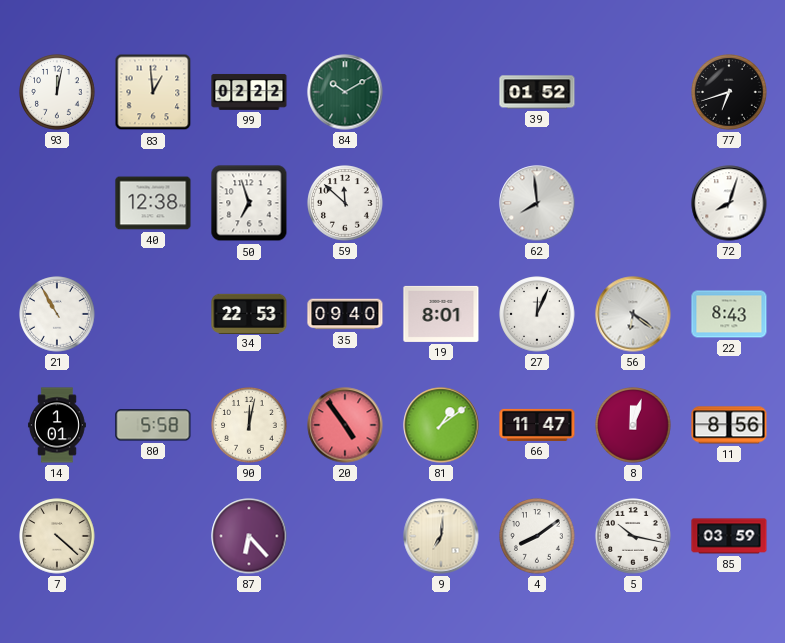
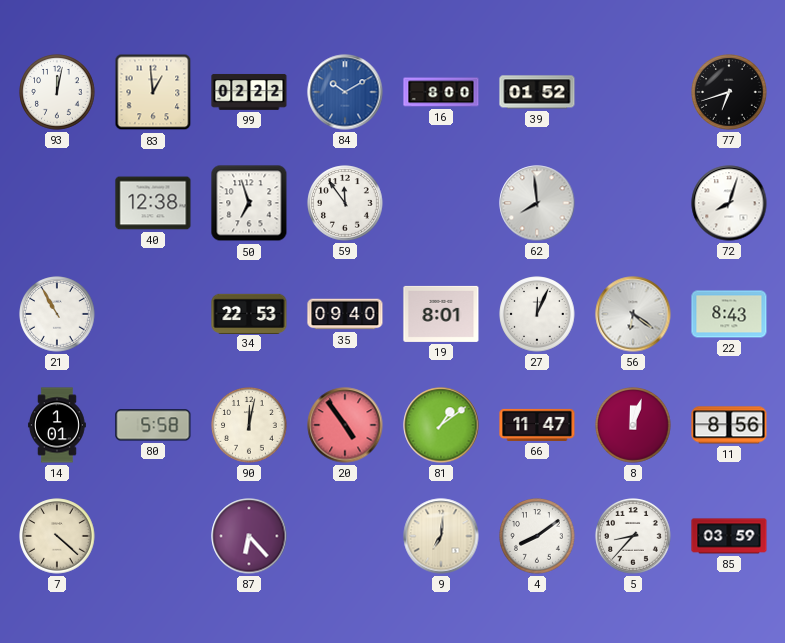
84 dial: green -> blue (345, 92)
16: none -> 8:00 (441, 92)
59: 11:52 -> 11:54 (345, 203)
5: 10:17 -> 8:37 (633, 536)
